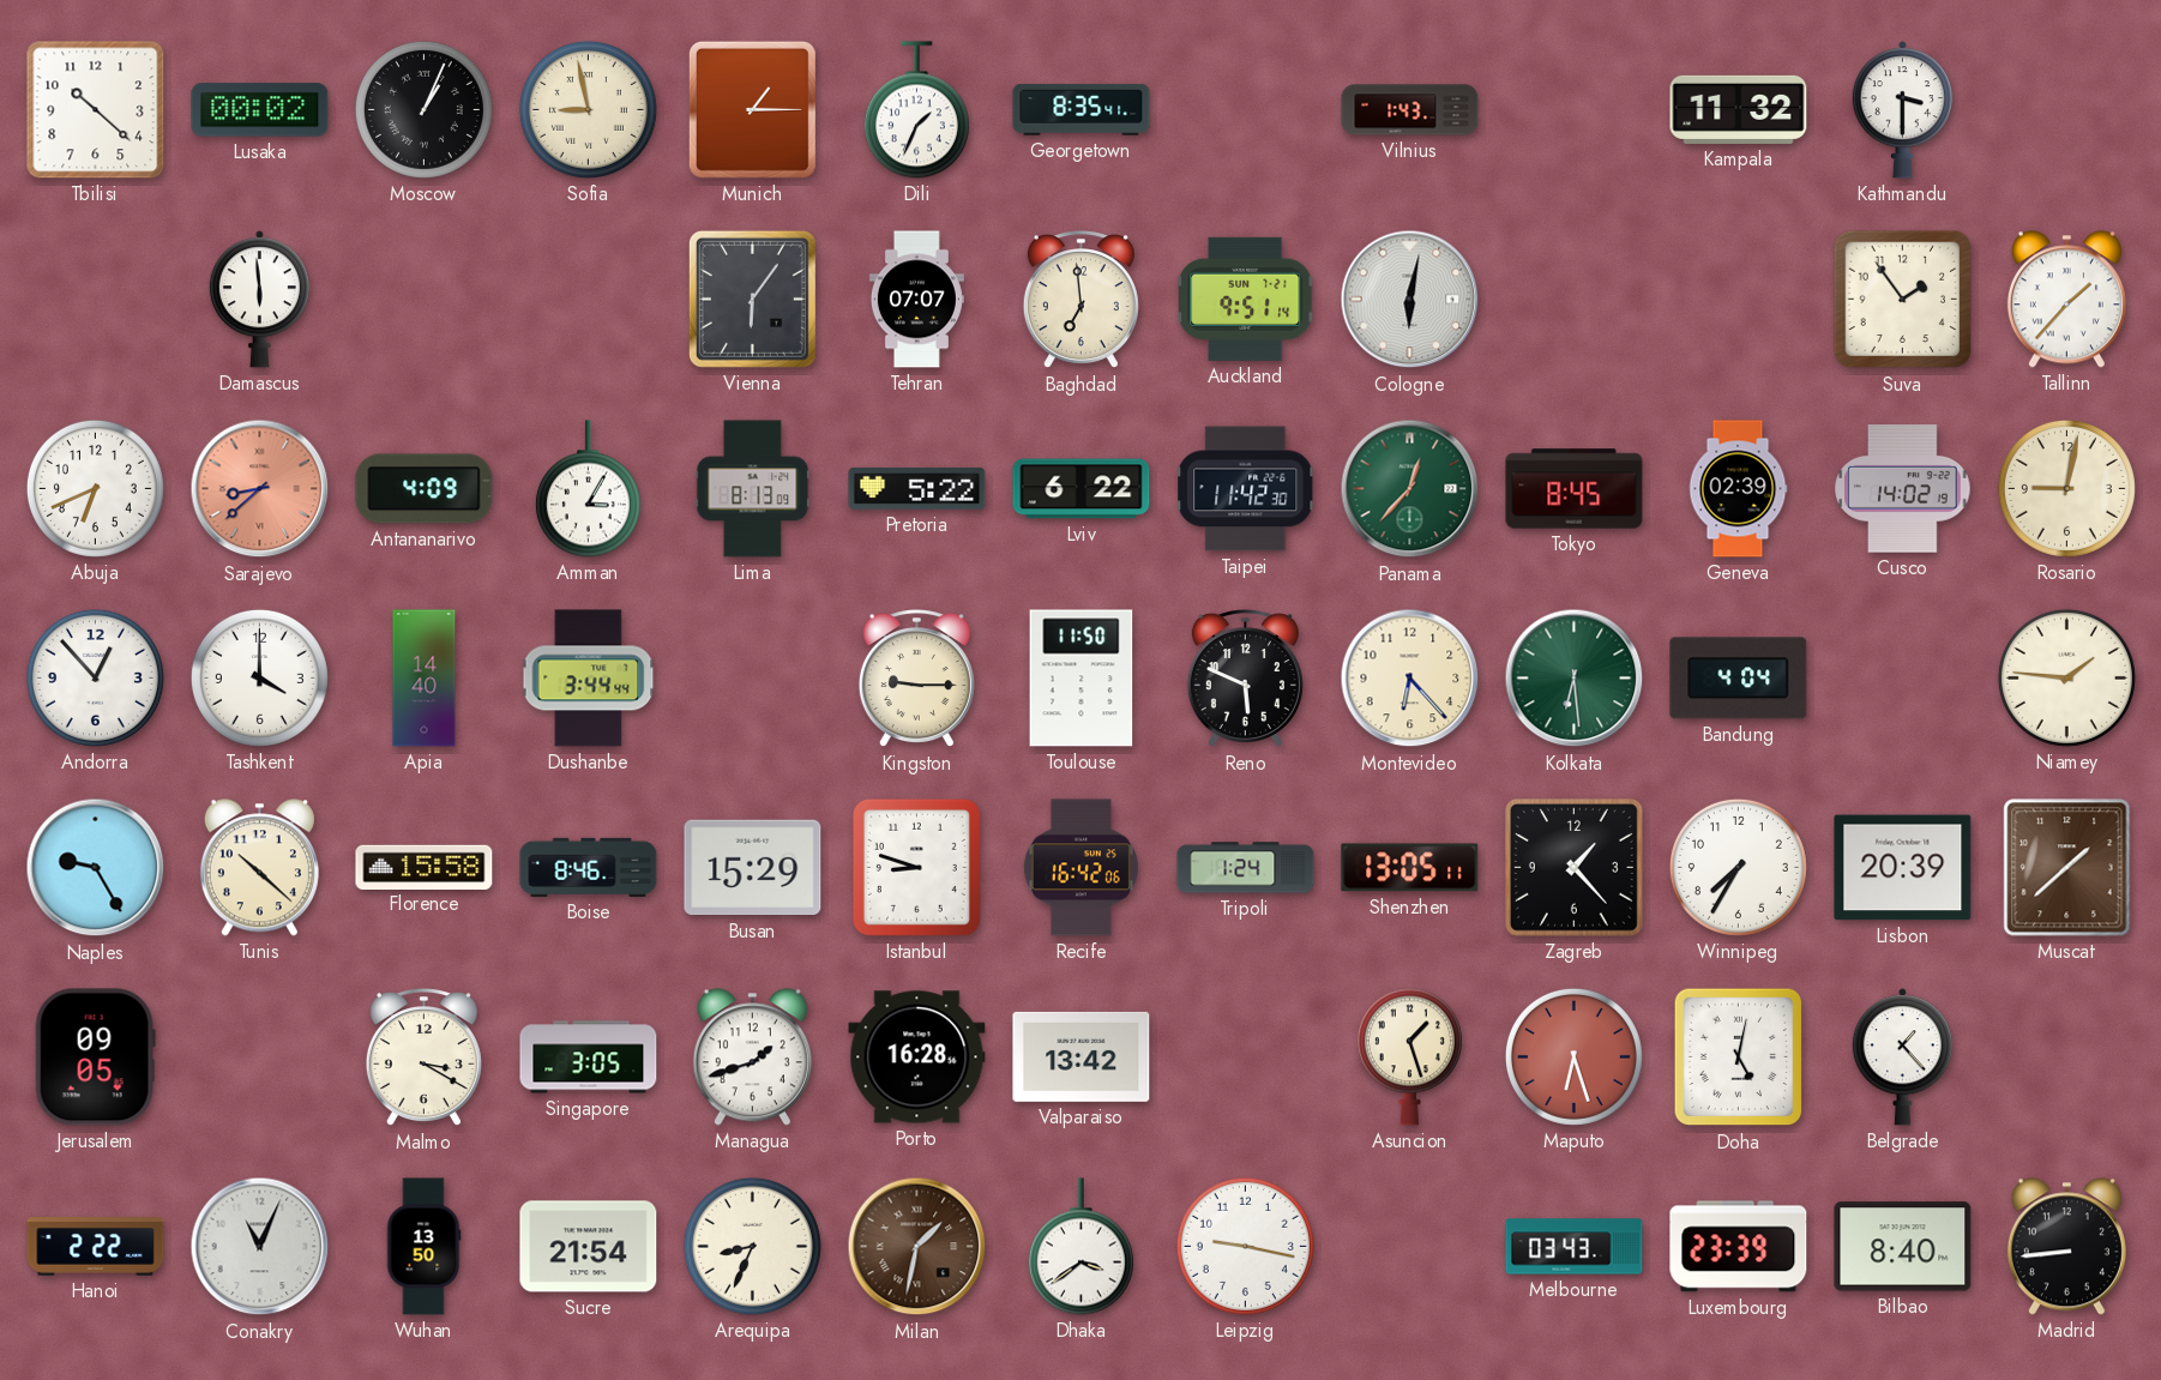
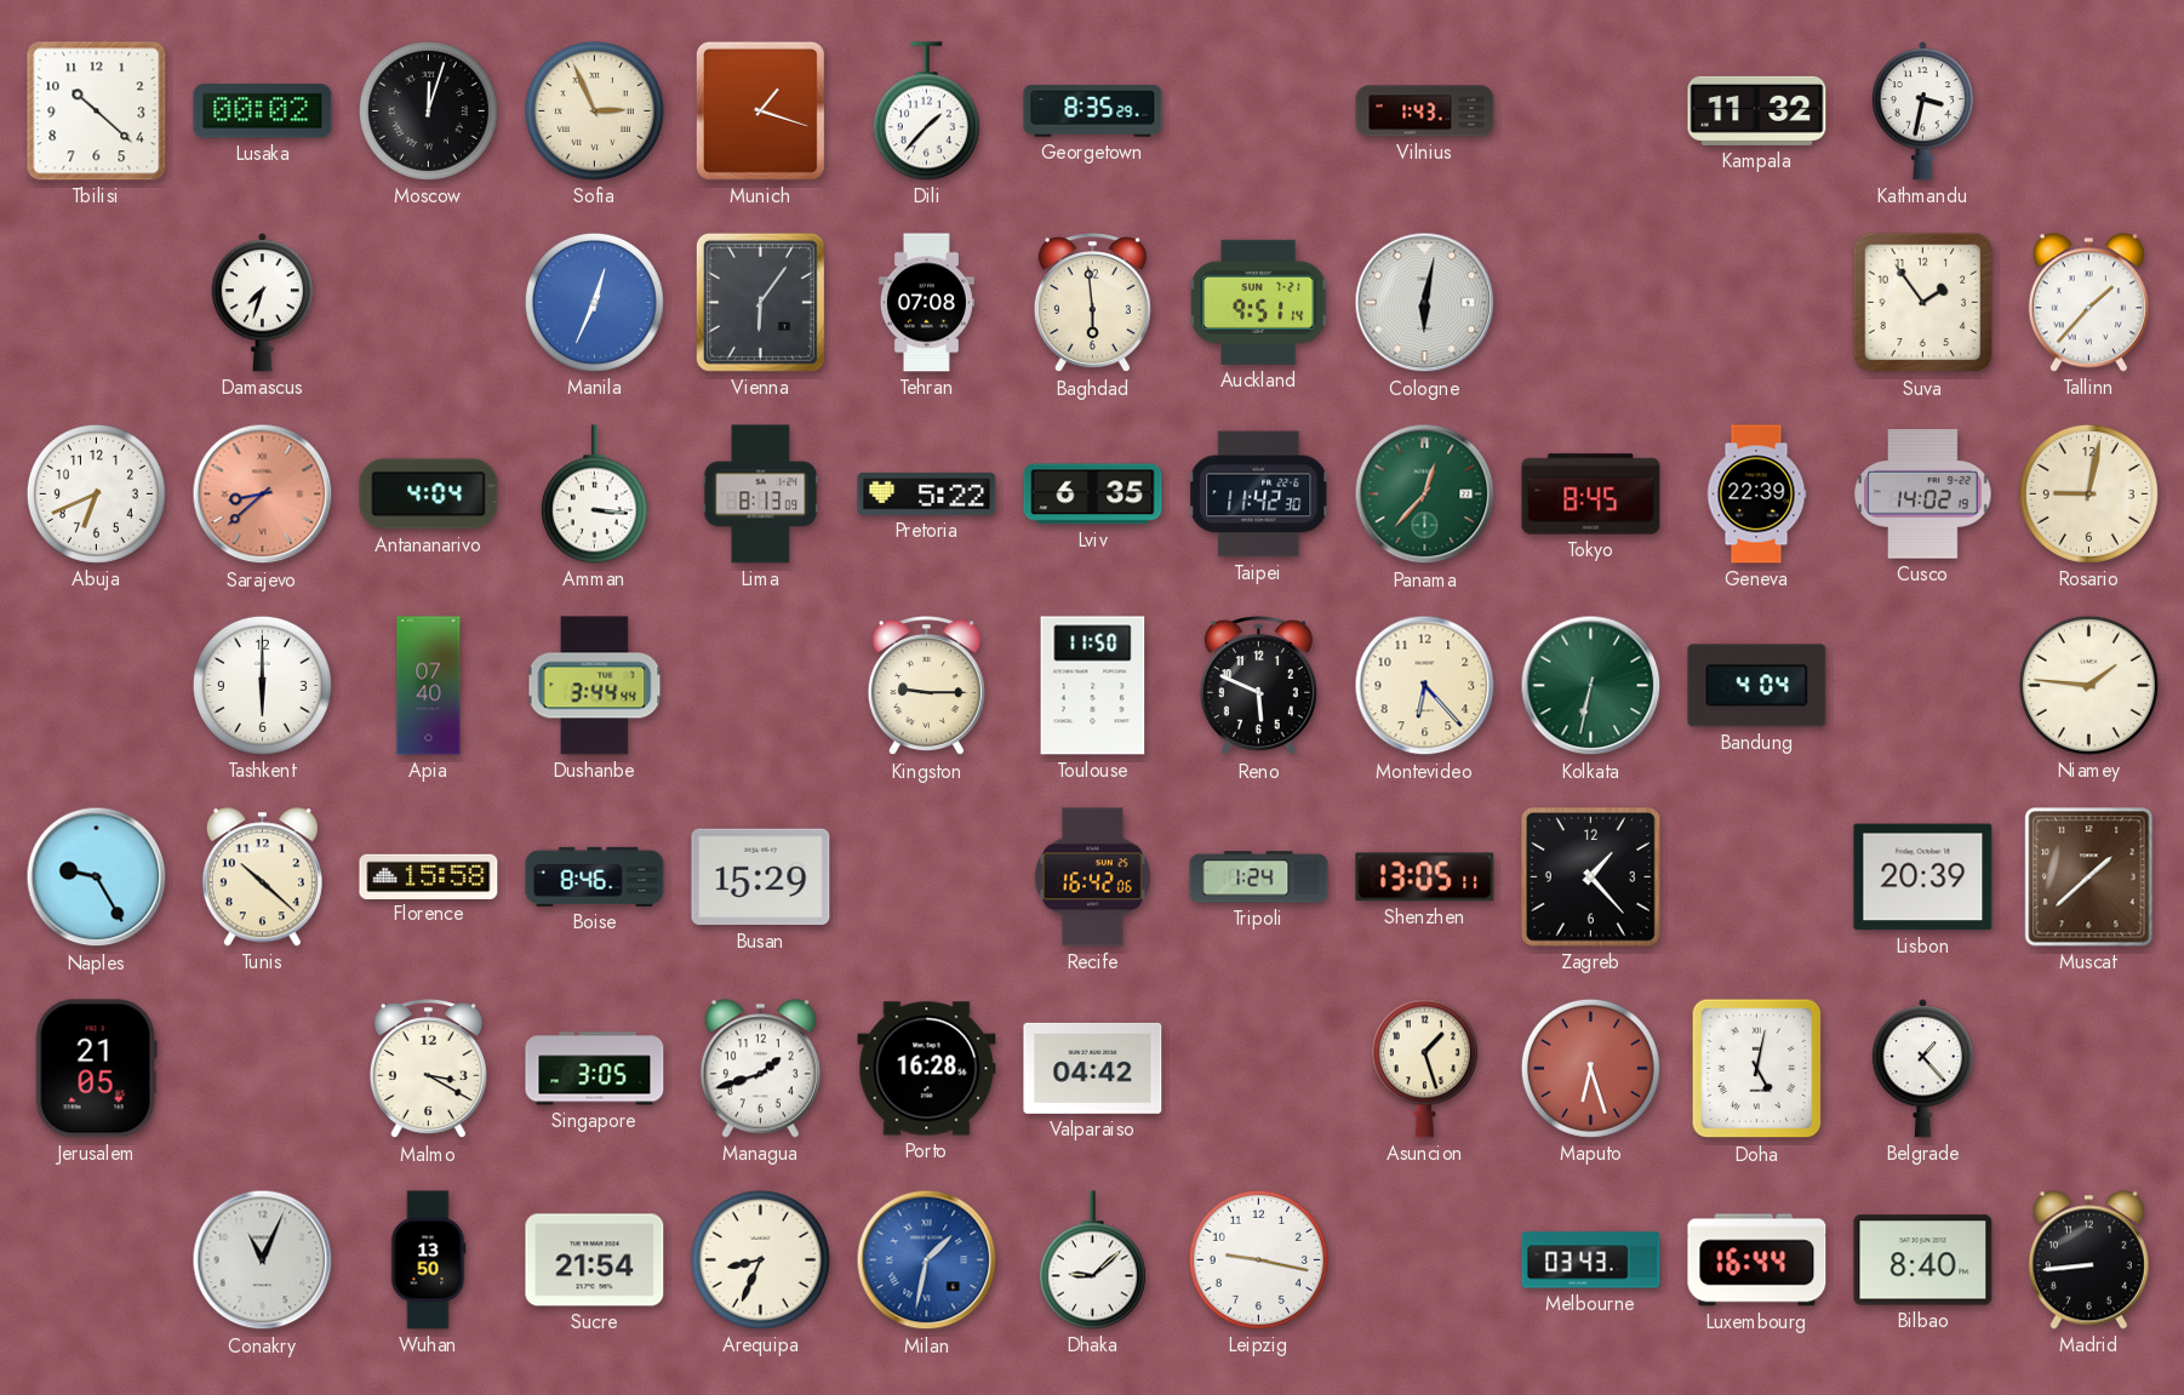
Moscow: 1:04 -> 12:03 (428, 110)
Sofia: 8:58 -> 2:56 (594, 110)
Munich: 1:15 -> 1:18 (760, 110)
Dili: 1:34 -> 1:37 (926, 112)
Georgetown: 8:35:41 -> 8:35:29 (1093, 112)
Kathmandu: 3:30 -> 3:32 (1922, 112)
Damascus: 5:59 -> 7:33 (262, 303)
Manila: none -> 12:34 (594, 302)
Tehran: 07:07 -> 07:08 (926, 303)
Baghdad: 6:59 -> 5:59 (1092, 303)
Antananarivo: 4:09 -> 4:04 (429, 494)
Amman: 3:05 -> 3:16 (594, 494)
Lviv: 6:22 -> 6:35 (1093, 494)
Geneva: 02:39 -> 22:39 (1756, 494)
Andorra: 12:53 -> none (95, 677)
Tashkent: 4:00 -> 6:00 (262, 685)
Apia: 14:40 -> 07:40 (429, 686)
Kolkata: 6:29 -> 6:32 (1591, 686)
Istanbul: 8:48 -> none (916, 867)
Winnipeg: 7:35 -> none (1738, 867)
Jerusalem: 09:05 -> 21:05 (96, 1069)
Valparaiso: 13:42 -> 04:42 (1093, 1068)
Hanoi: 2:22 -> none (96, 1247)
Milan dial: brown -> blue (927, 1260)
Dhaka: 3:39 -> 9:08 (1092, 1260)
Luxembourg: 23:39 -> 16:44 (1757, 1260)
